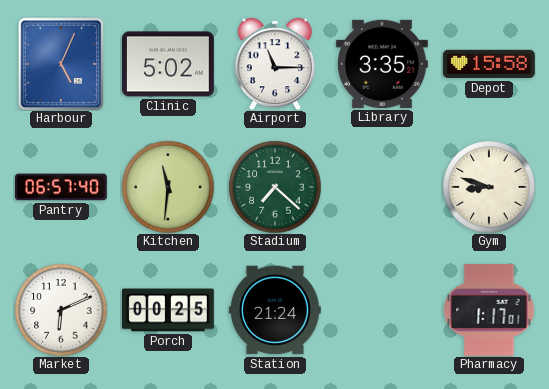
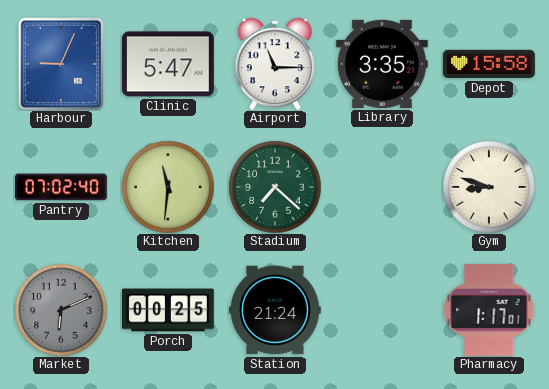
Harbour: 5:04 -> 9:04 (61, 64)
Clinic: 5:02 -> 5:47 (168, 64)
Pantry: 06:57 -> 07:02 (62, 187)
Market dial: white -> grey (61, 310)
